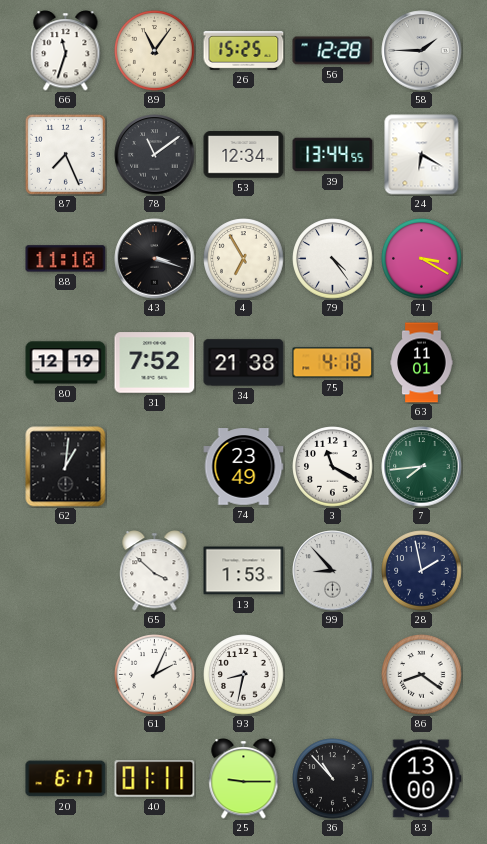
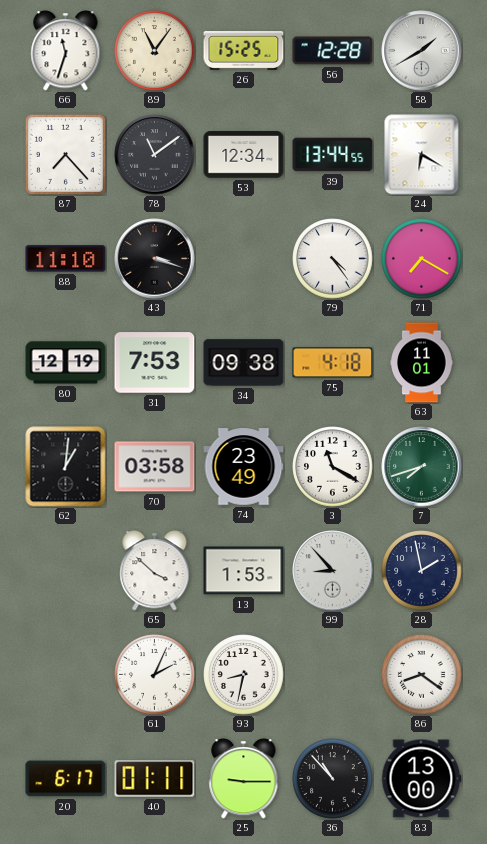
58: 1:45 -> 1:40 (422, 51)
87: 7:26 -> 7:23 (65, 154)
4: 6:55 -> none (244, 259)
71: 3:20 -> 7:20 (422, 259)
31: 7:52 -> 7:53 (155, 363)
34: 21:38 -> 09:38 (244, 363)
70: none -> 03:58 (155, 467)
7: 7:44 -> 7:42 (422, 467)
